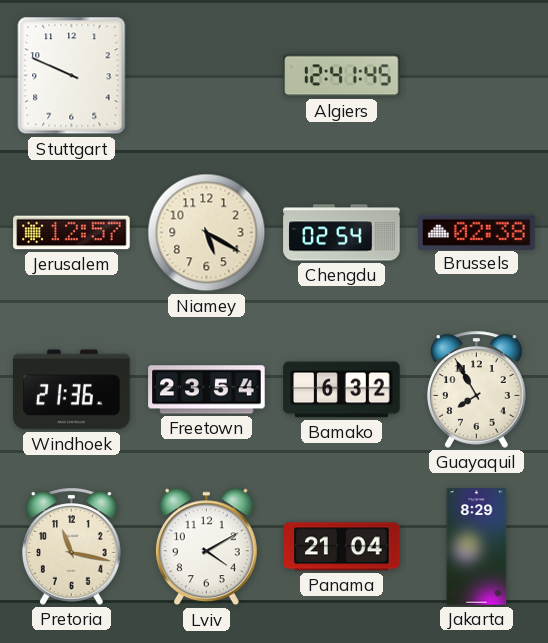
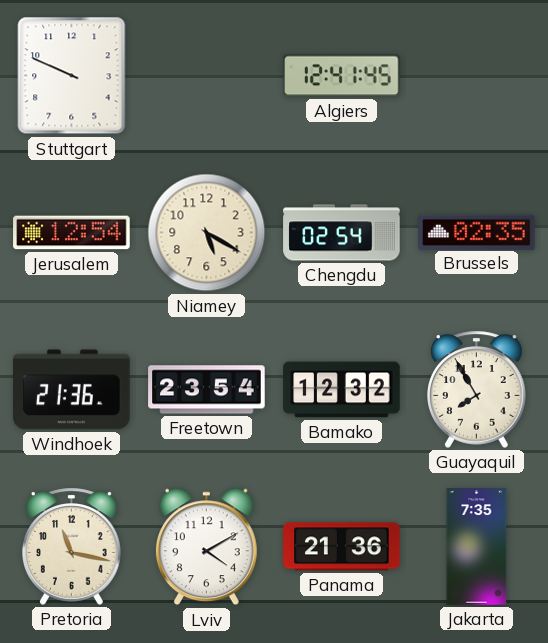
Jerusalem: 12:57 -> 12:54 (72, 233)
Brussels: 02:38 -> 02:35 (477, 232)
Bamako: 6:32 -> 12:32 (342, 390)
Panama: 21:04 -> 21:36 (342, 547)
Jakarta: 8:29 -> 7:35 (477, 547)
